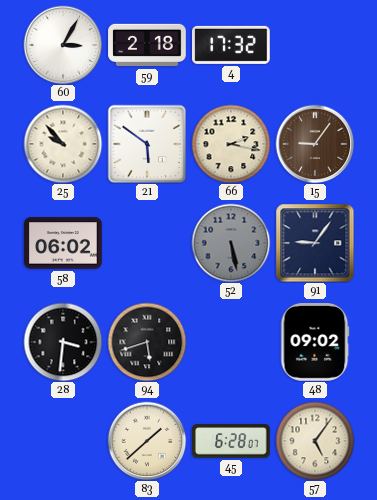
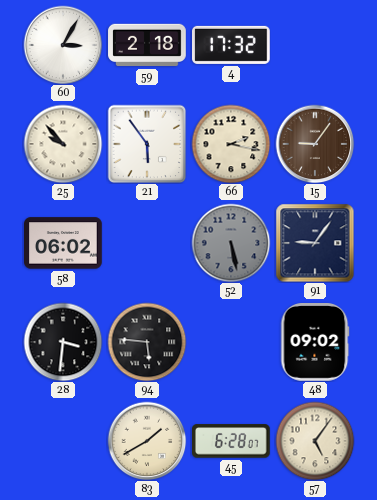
21: 5:51 -> 5:54 (147, 144)
94: 5:42 -> 5:46 (147, 342)
83: 1:38 -> 1:40 (147, 441)
